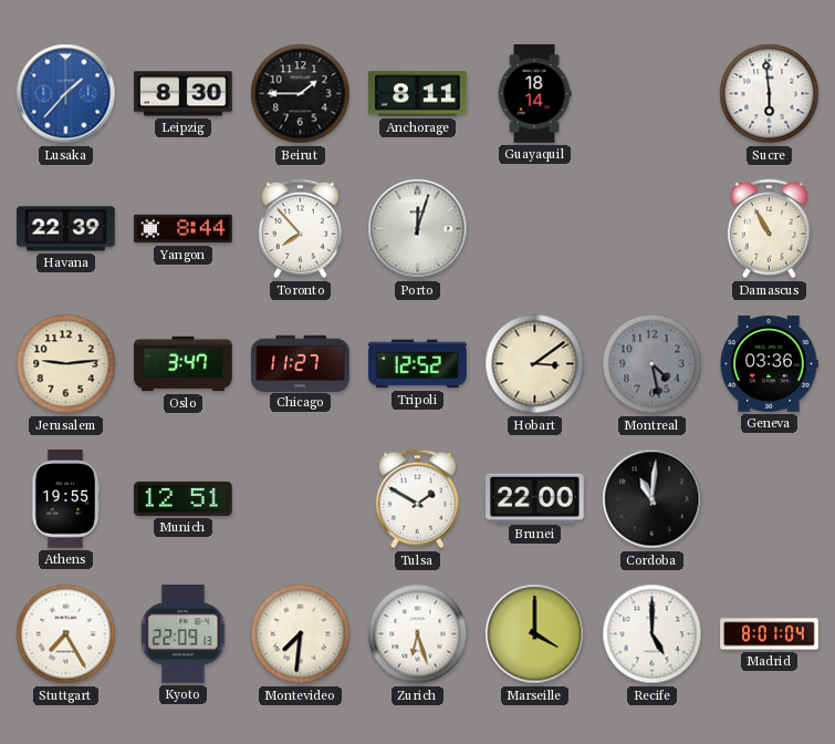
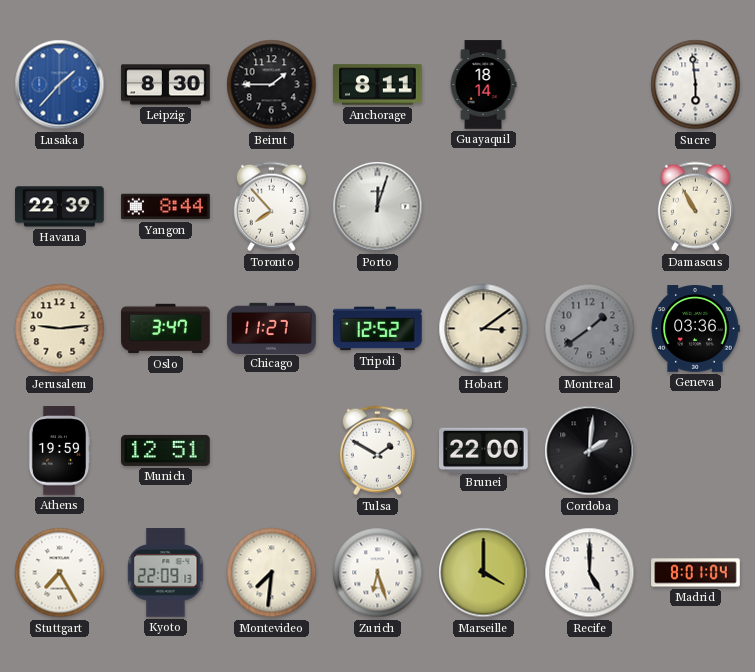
Montreal: 4:28 -> 1:39 (590, 329)
Athens: 19:55 -> 19:59 (59, 451)
Cordoba: 11:01 -> 2:01 (590, 451)
